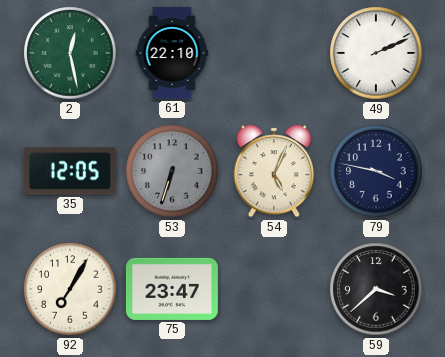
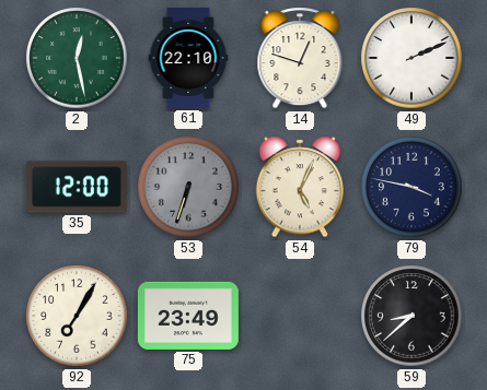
14: none -> 12:48 (300, 58)
35: 12:05 -> 12:00 (77, 187)
75: 23:47 -> 23:49 (188, 316)
59: 3:38 -> 8:38 (411, 316)
